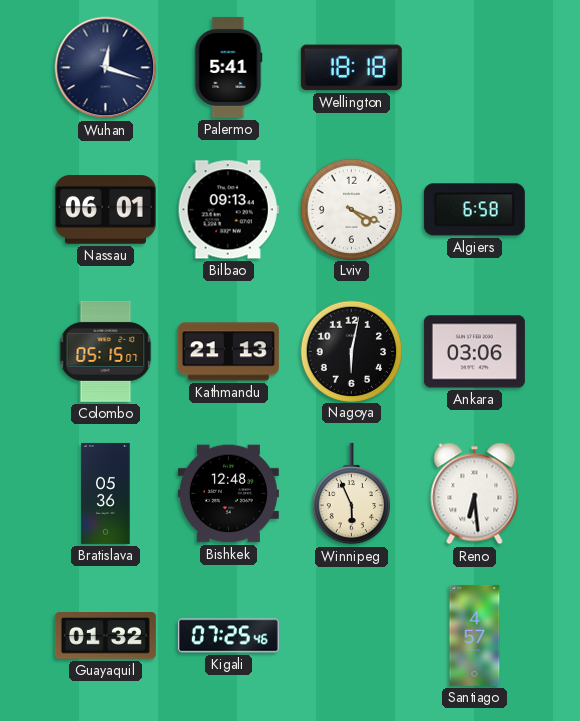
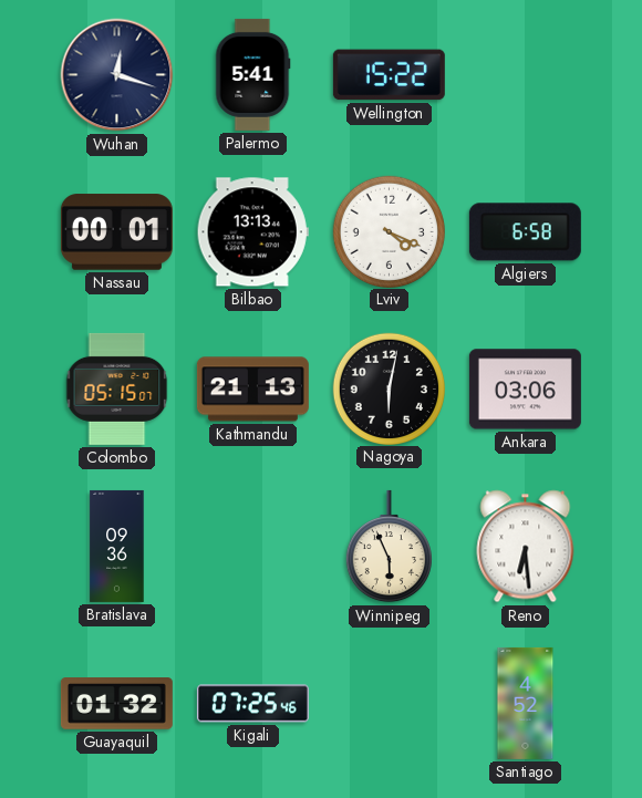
Wellington: 18:18 -> 15:22 (389, 75)
Nassau: 06:01 -> 00:01 (116, 232)
Bilbao: 09:13 -> 13:13 (252, 232)
Bratislava: 05:36 -> 09:36 (117, 546)
Bishkek: 12:48 -> none (228, 494)
Santiago: 4:57 -> 4:52 (526, 703)
